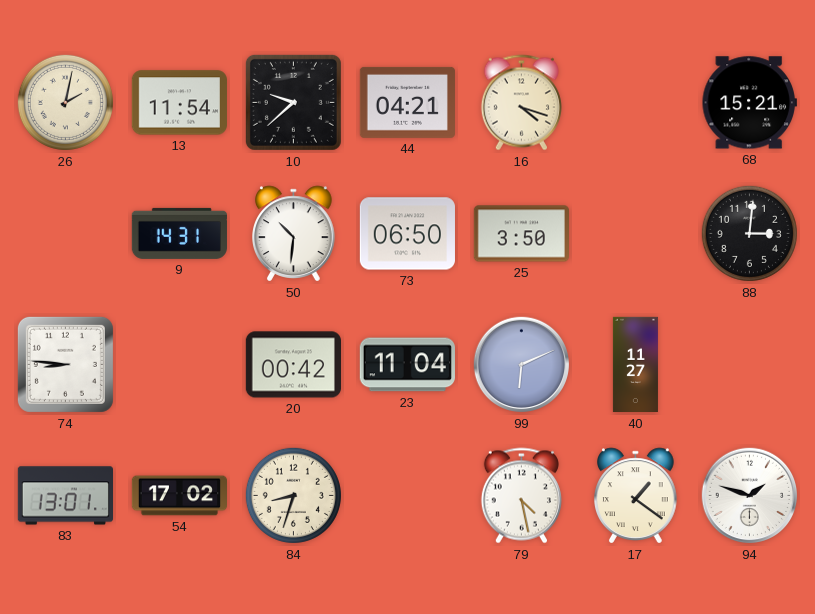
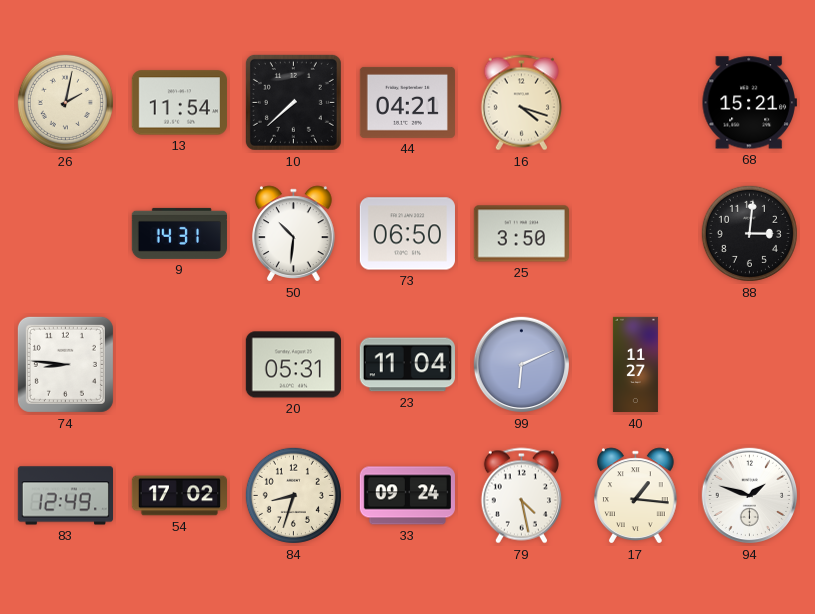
10: 9:38 -> 7:38 (293, 102)
20: 00:42 -> 05:31 (293, 365)
83: 13:01 -> 12:49 (65, 496)
33: none -> 09:24 (407, 496)
17: 1:21 -> 1:16 (636, 496)
